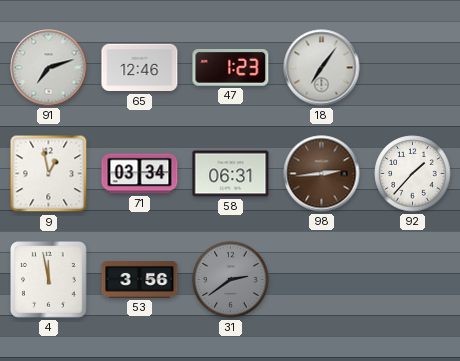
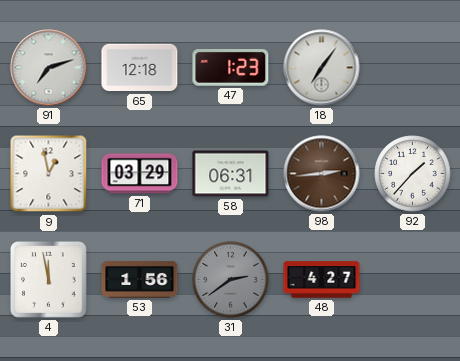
65: 12:46 -> 12:18 (140, 68)
71: 03:34 -> 03:29 (140, 174)
53: 3:56 -> 1:56 (140, 279)
48: none -> 4:27 (322, 280)
